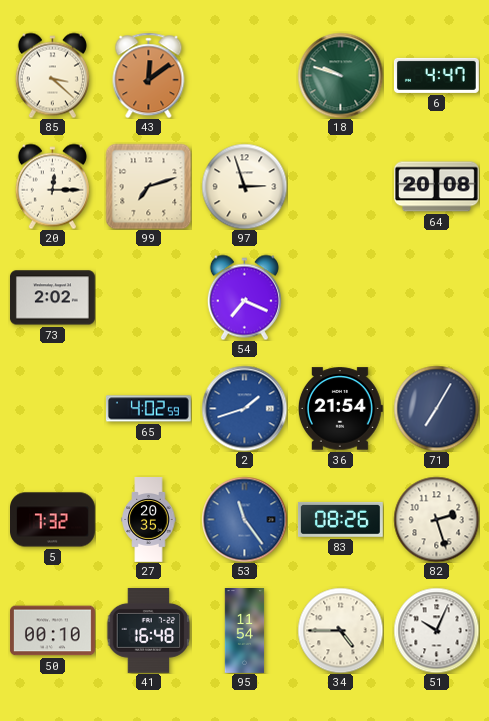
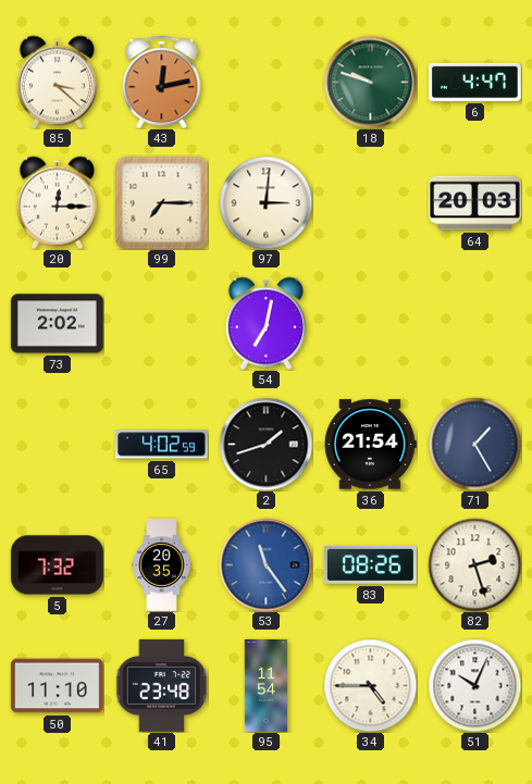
43: 12:09 -> 12:13 (162, 82)
99: 7:12 -> 7:15 (161, 202)
97: 2:57 -> 3:01 (265, 202)
64: 20:08 -> 20:03 (474, 203)
54: 7:19 -> 7:02 (265, 323)
2 dial: blue -> black (265, 444)
71: 7:05 -> 1:25 (474, 444)
50: 00:10 -> 11:10 (57, 686)
41: 16:48 -> 23:48 (162, 685)
